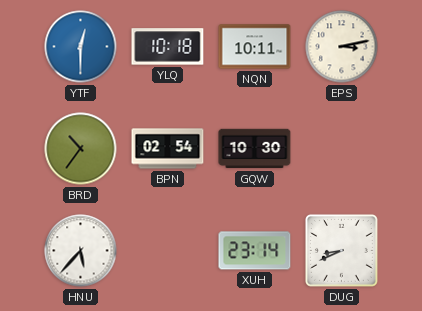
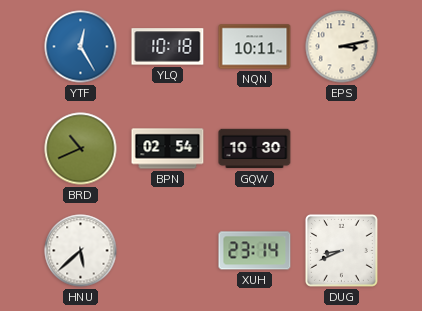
YTF: 12:30 -> 12:25 (81, 47)
BRD: 10:36 -> 10:41 (81, 149)
HNU: 5:37 -> 5:38 (81, 251)
